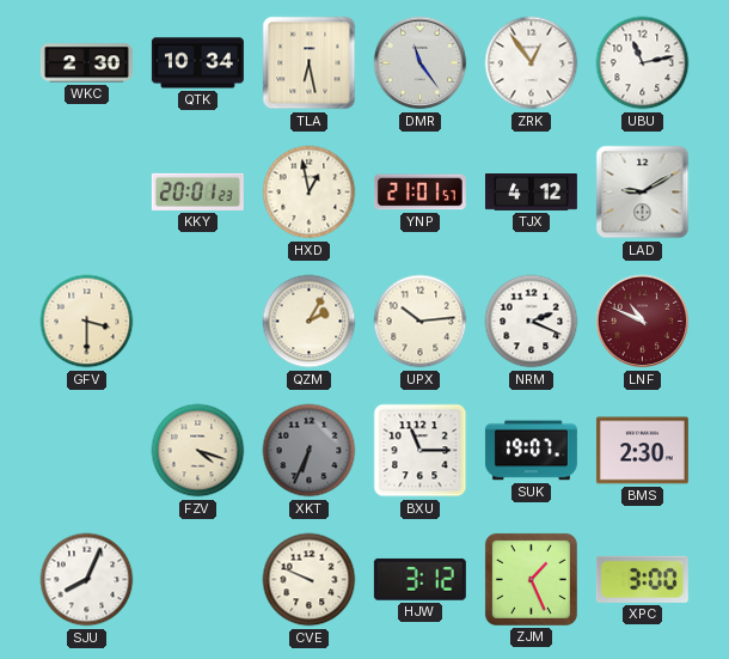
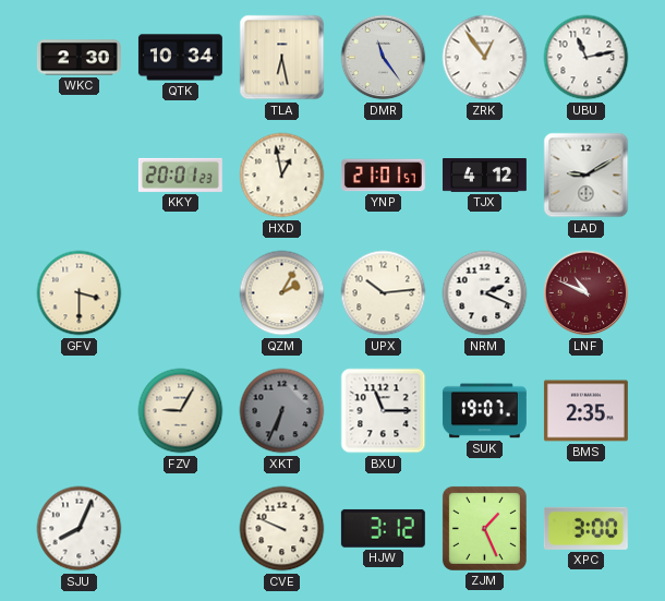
FZV: 4:18 -> 9:05 (181, 411)
BMS: 2:30 -> 2:35 (585, 411)
